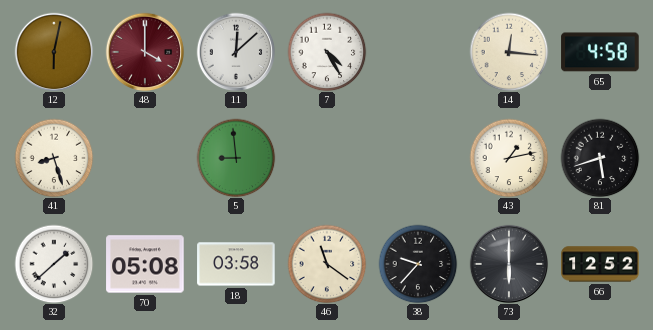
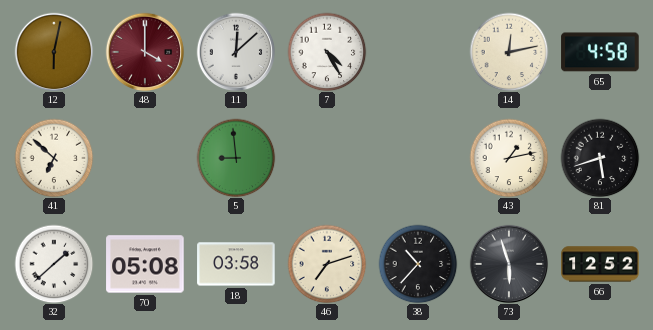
14: 12:16 -> 12:13 (509, 52)
41: 8:27 -> 6:52 (54, 158)
46: 11:21 -> 7:12 (327, 264)
38: 9:37 -> 10:37 (418, 264)
73: 6:00 -> 5:57 (509, 264)
